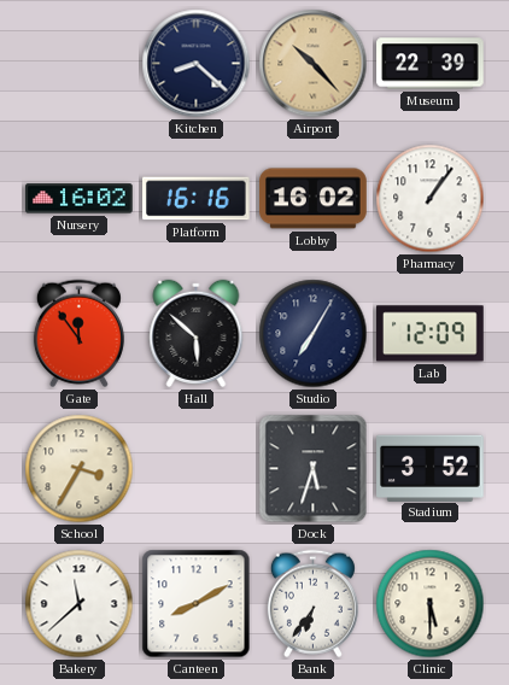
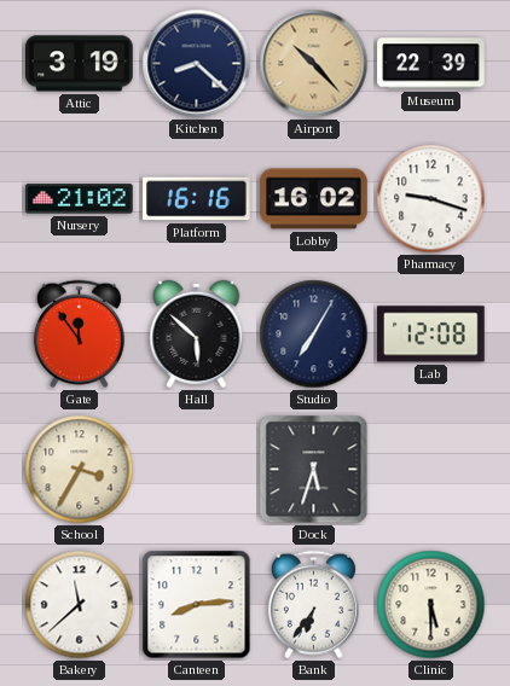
Attic: none -> 3:19 (80, 64)
Nursery: 16:02 -> 21:02 (80, 199)
Pharmacy: 1:06 -> 9:18 (431, 199)
Lab: 12:09 -> 12:08 (431, 335)
Stadium: 3:52 -> none (431, 468)
Canteen: 8:10 -> 8:14 (197, 605)
